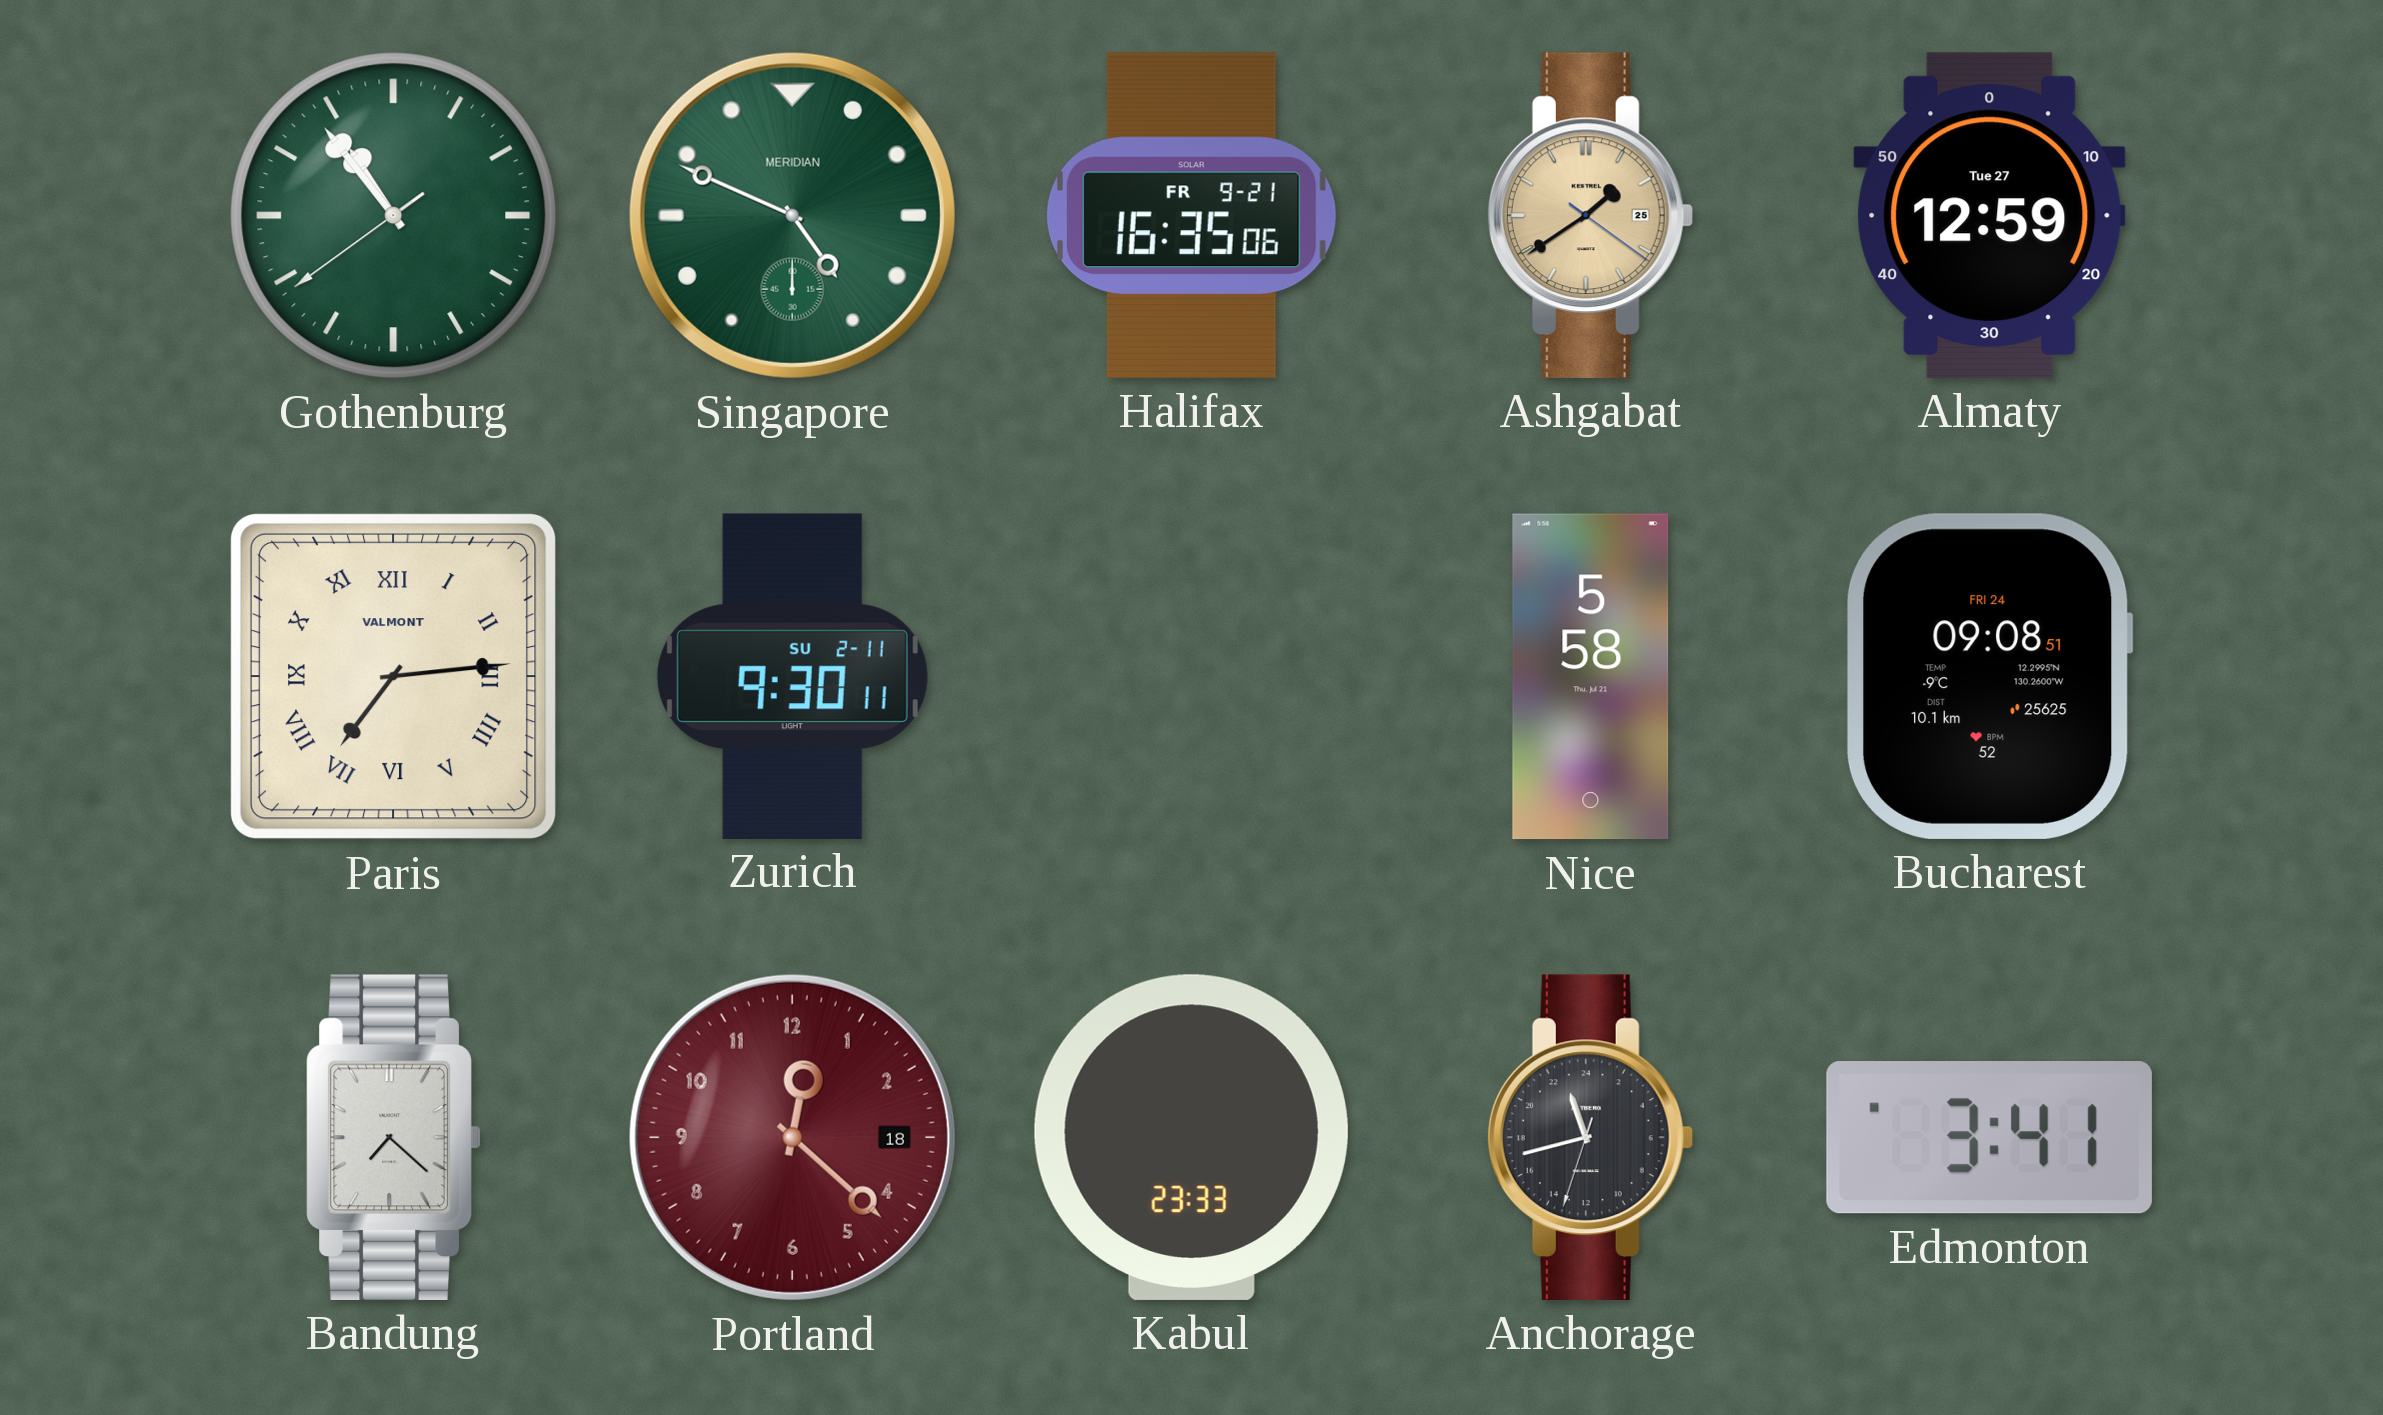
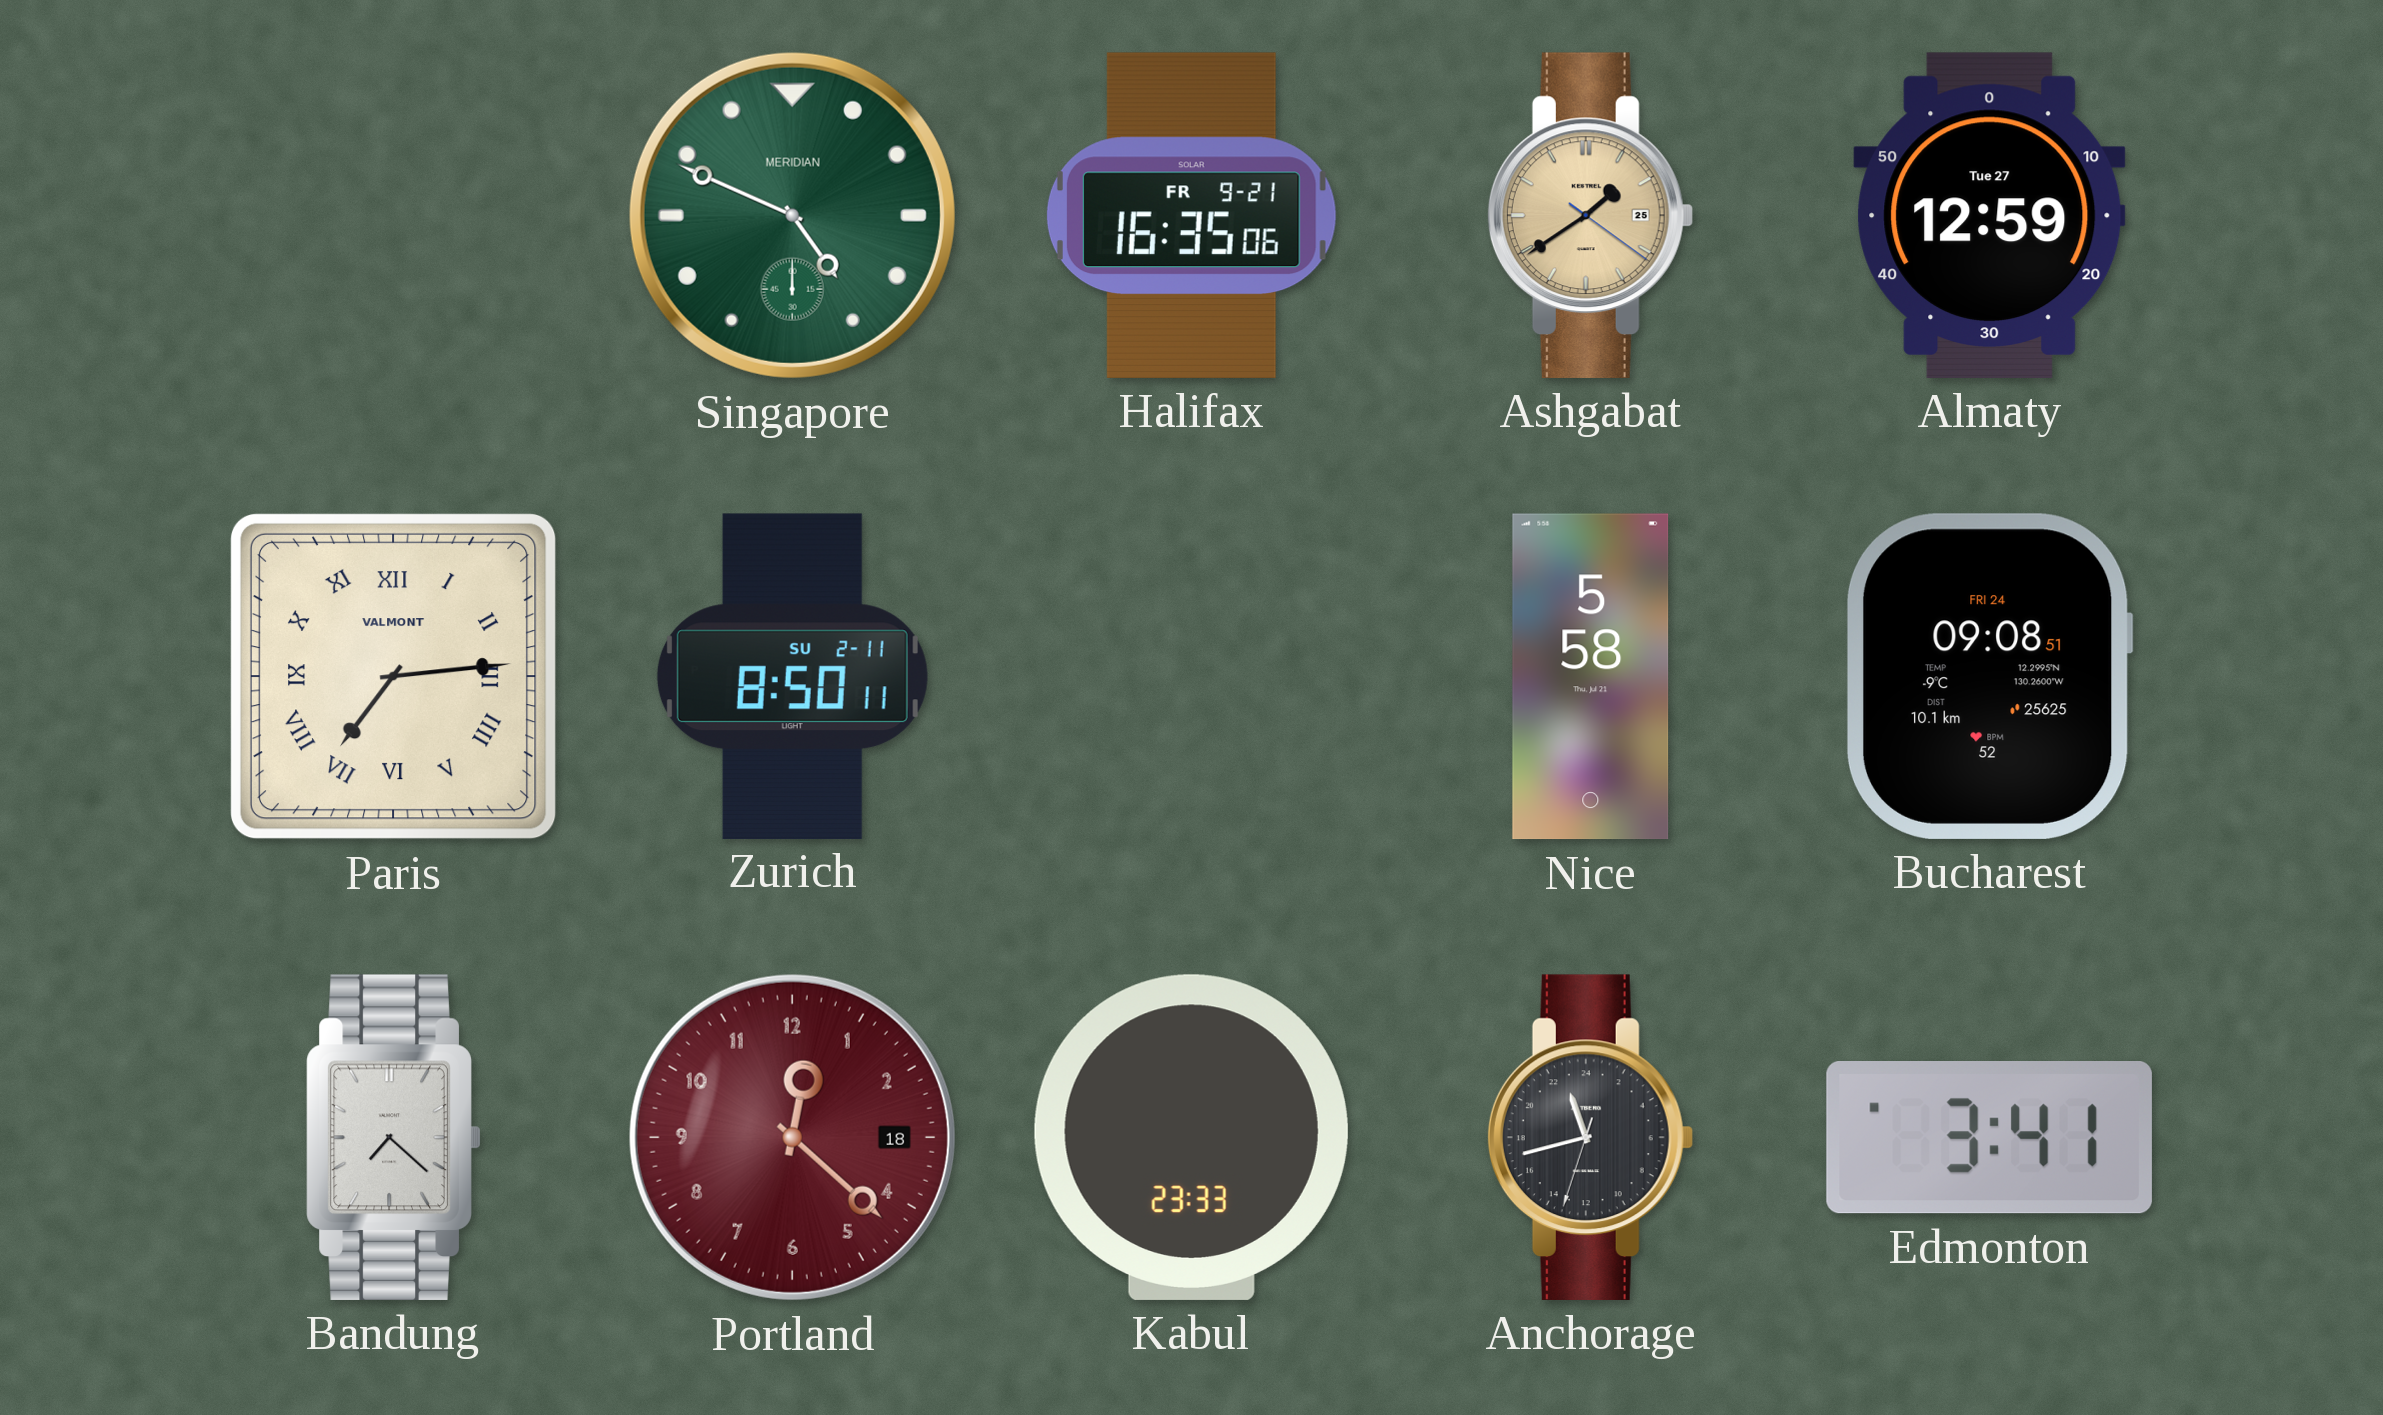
Gothenburg: 10:53 -> none (394, 216)
Zurich: 9:30 -> 8:50 (792, 676)
